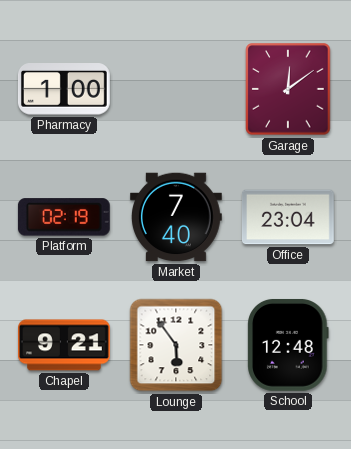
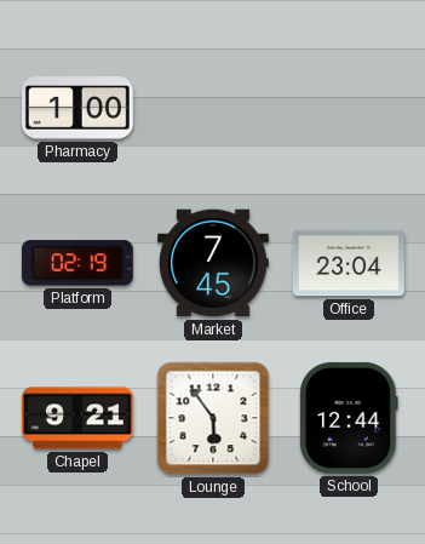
Garage: 12:09 -> none (288, 89)
Market: 7:40 -> 7:45 (213, 263)
School: 12:48 -> 12:44 (349, 418)
